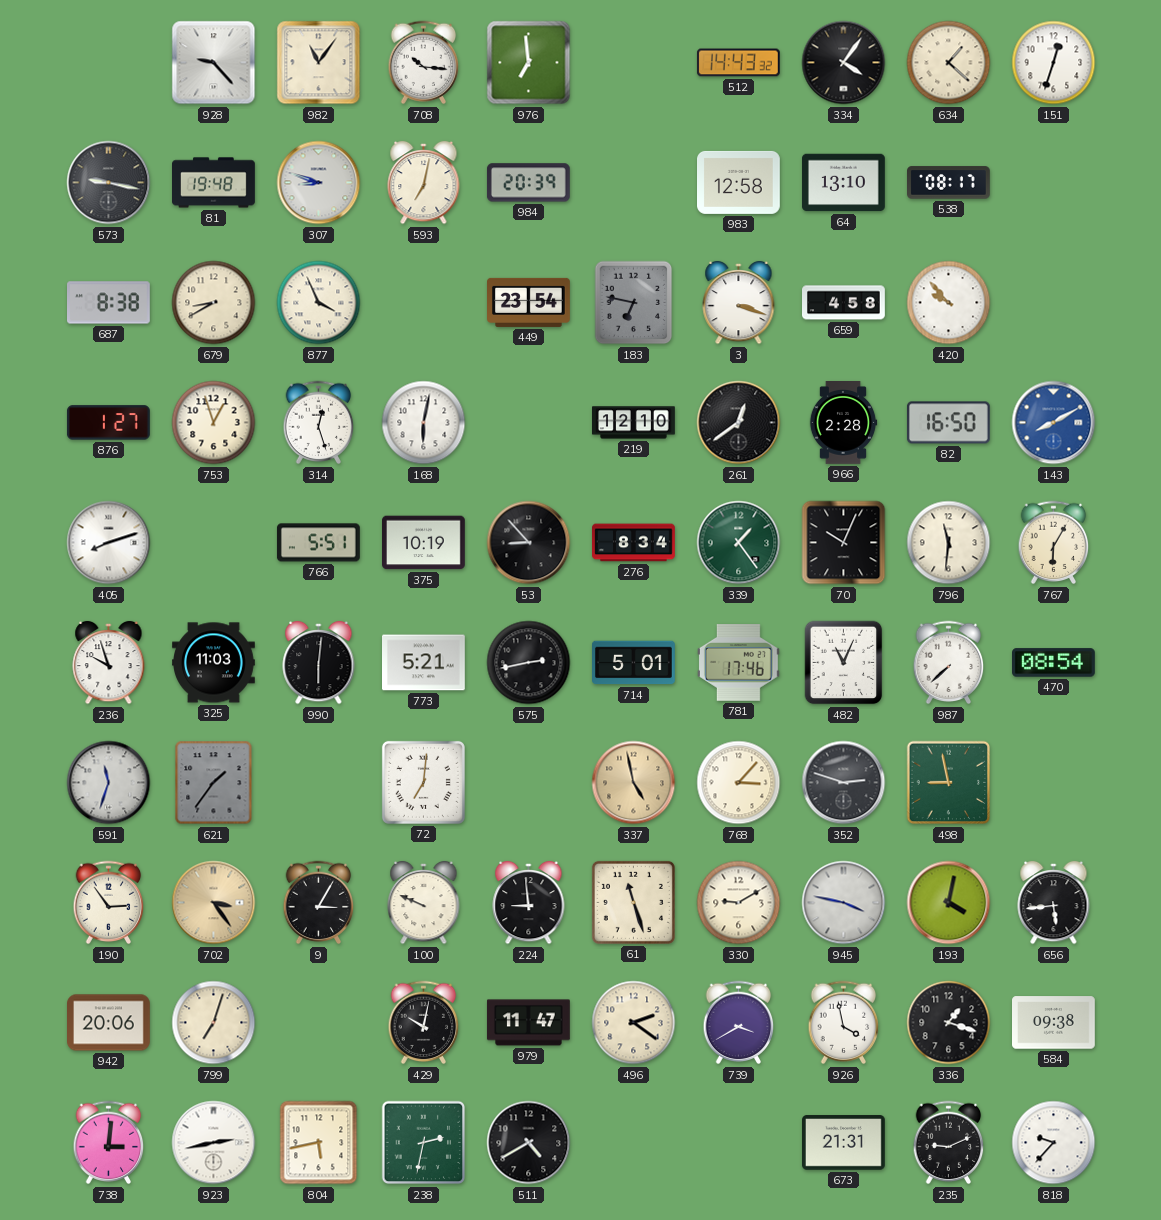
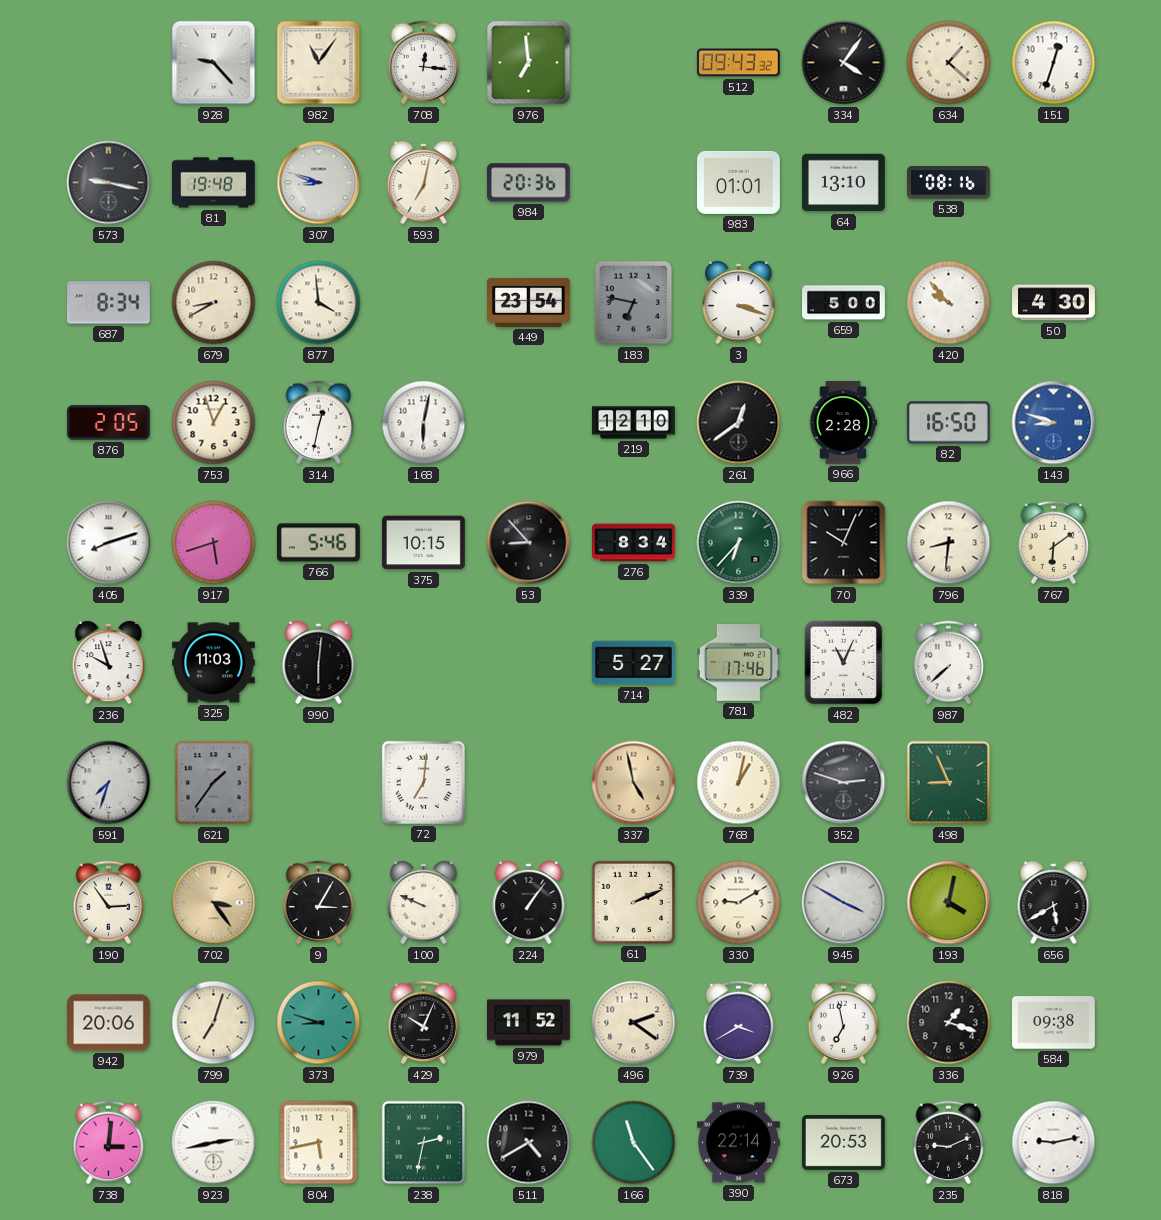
708: 10:16 -> 12:16 (424, 63)
512: 14:43 -> 09:43 (739, 63)
984: 20:39 -> 20:36 (528, 183)
983: 12:58 -> 01:01 (739, 182)
538: 08:17 -> 08:16 (949, 183)
687: 8:38 -> 8:34 (109, 303)
877: 3:56 -> 3:59 (319, 303)
659: 4:58 -> 5:00 (844, 303)
50: none -> 4:30 (1054, 303)
876: 1:27 -> 2:05 (108, 423)
314: 12:27 -> 12:32 (319, 423)
143: 8:10 -> 8:48 (1054, 423)
917: none -> 5:42 (214, 543)
766: 5:51 -> 5:46 (318, 543)
375: 10:19 -> 10:15 (424, 543)
339: 1:24 -> 6:37 (739, 543)
796: 11:31 -> 8:31 (949, 543)
767: 6:05 -> 6:09 (1054, 543)
773: 5:21 -> none (424, 663)
575: 2:43 -> none (529, 663)
714: 5:01 -> 5:27 (634, 663)
470: 08:54 -> none (1054, 663)
591: 11:33 -> 7:33 (109, 783)
768: 3:07 -> 1:02 (739, 783)
498: 8:58 -> 8:56 (949, 783)
224: 8:59 -> 1:06 (529, 903)
61: 11:27 -> 2:11 (633, 902)
945: 3:47 -> 3:50 (844, 903)
656: 5:44 -> 5:40 (1054, 903)
373: none -> 8:48 (319, 1023)
429: 10:02 -> 10:04 (424, 1023)
979: 11:47 -> 11:52 (529, 1023)
926: 3:58 -> 6:58 (844, 1023)
166: none -> 11:24 (634, 1143)
390: none -> 22:14 (739, 1143)
673: 21:31 -> 20:53 (844, 1143)
818: 9:37 -> 9:13 (1054, 1143)
